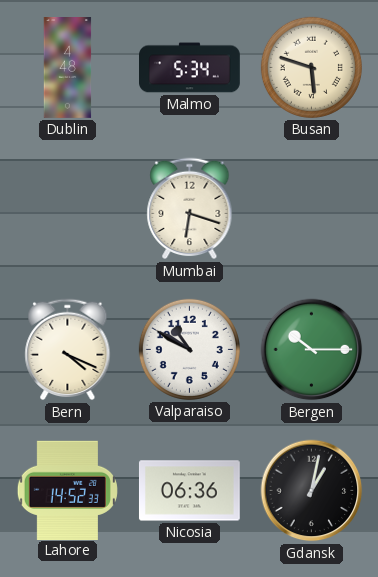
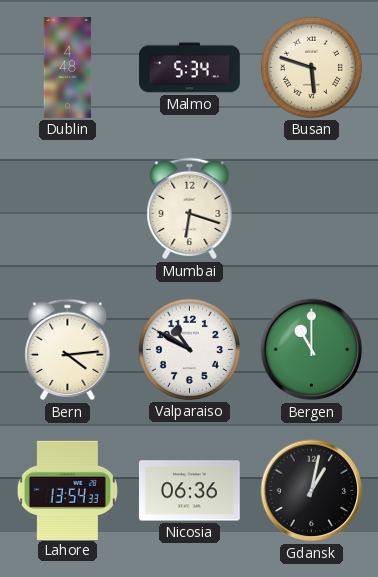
Bern: 4:19 -> 4:14 (68, 350)
Bergen: 10:15 -> 11:00 (312, 350)
Lahore: 14:52 -> 13:54 (67, 490)
